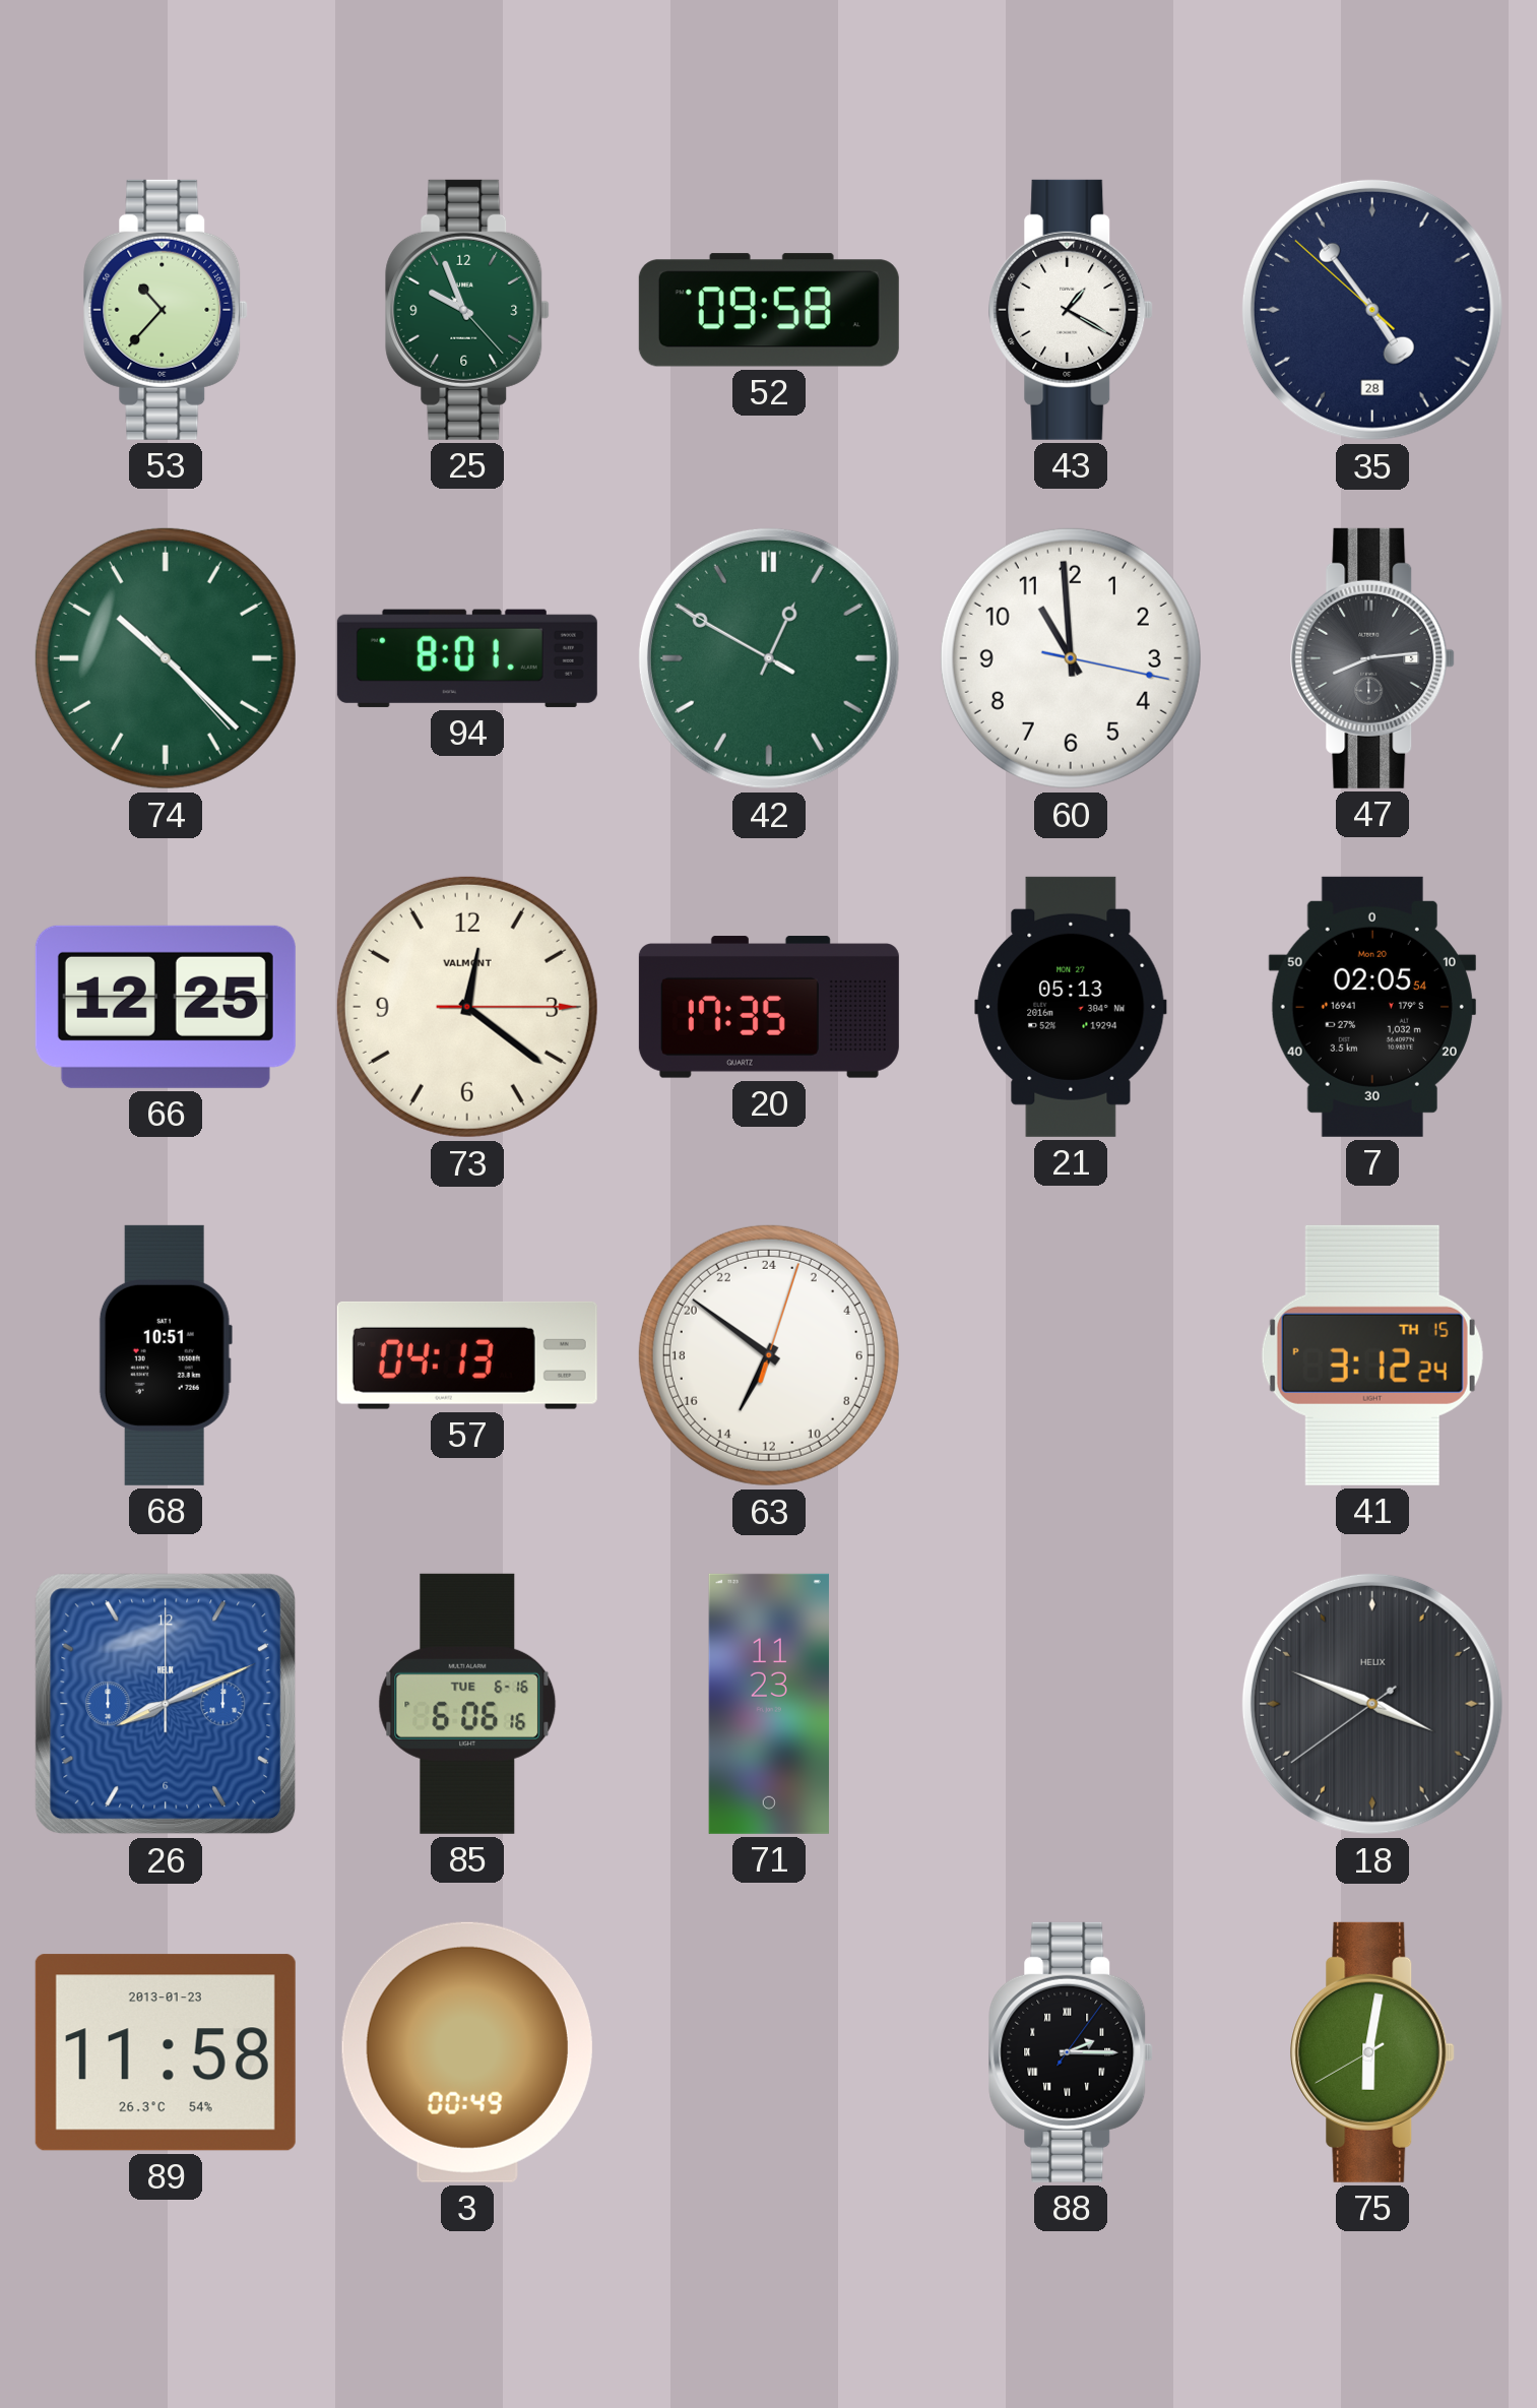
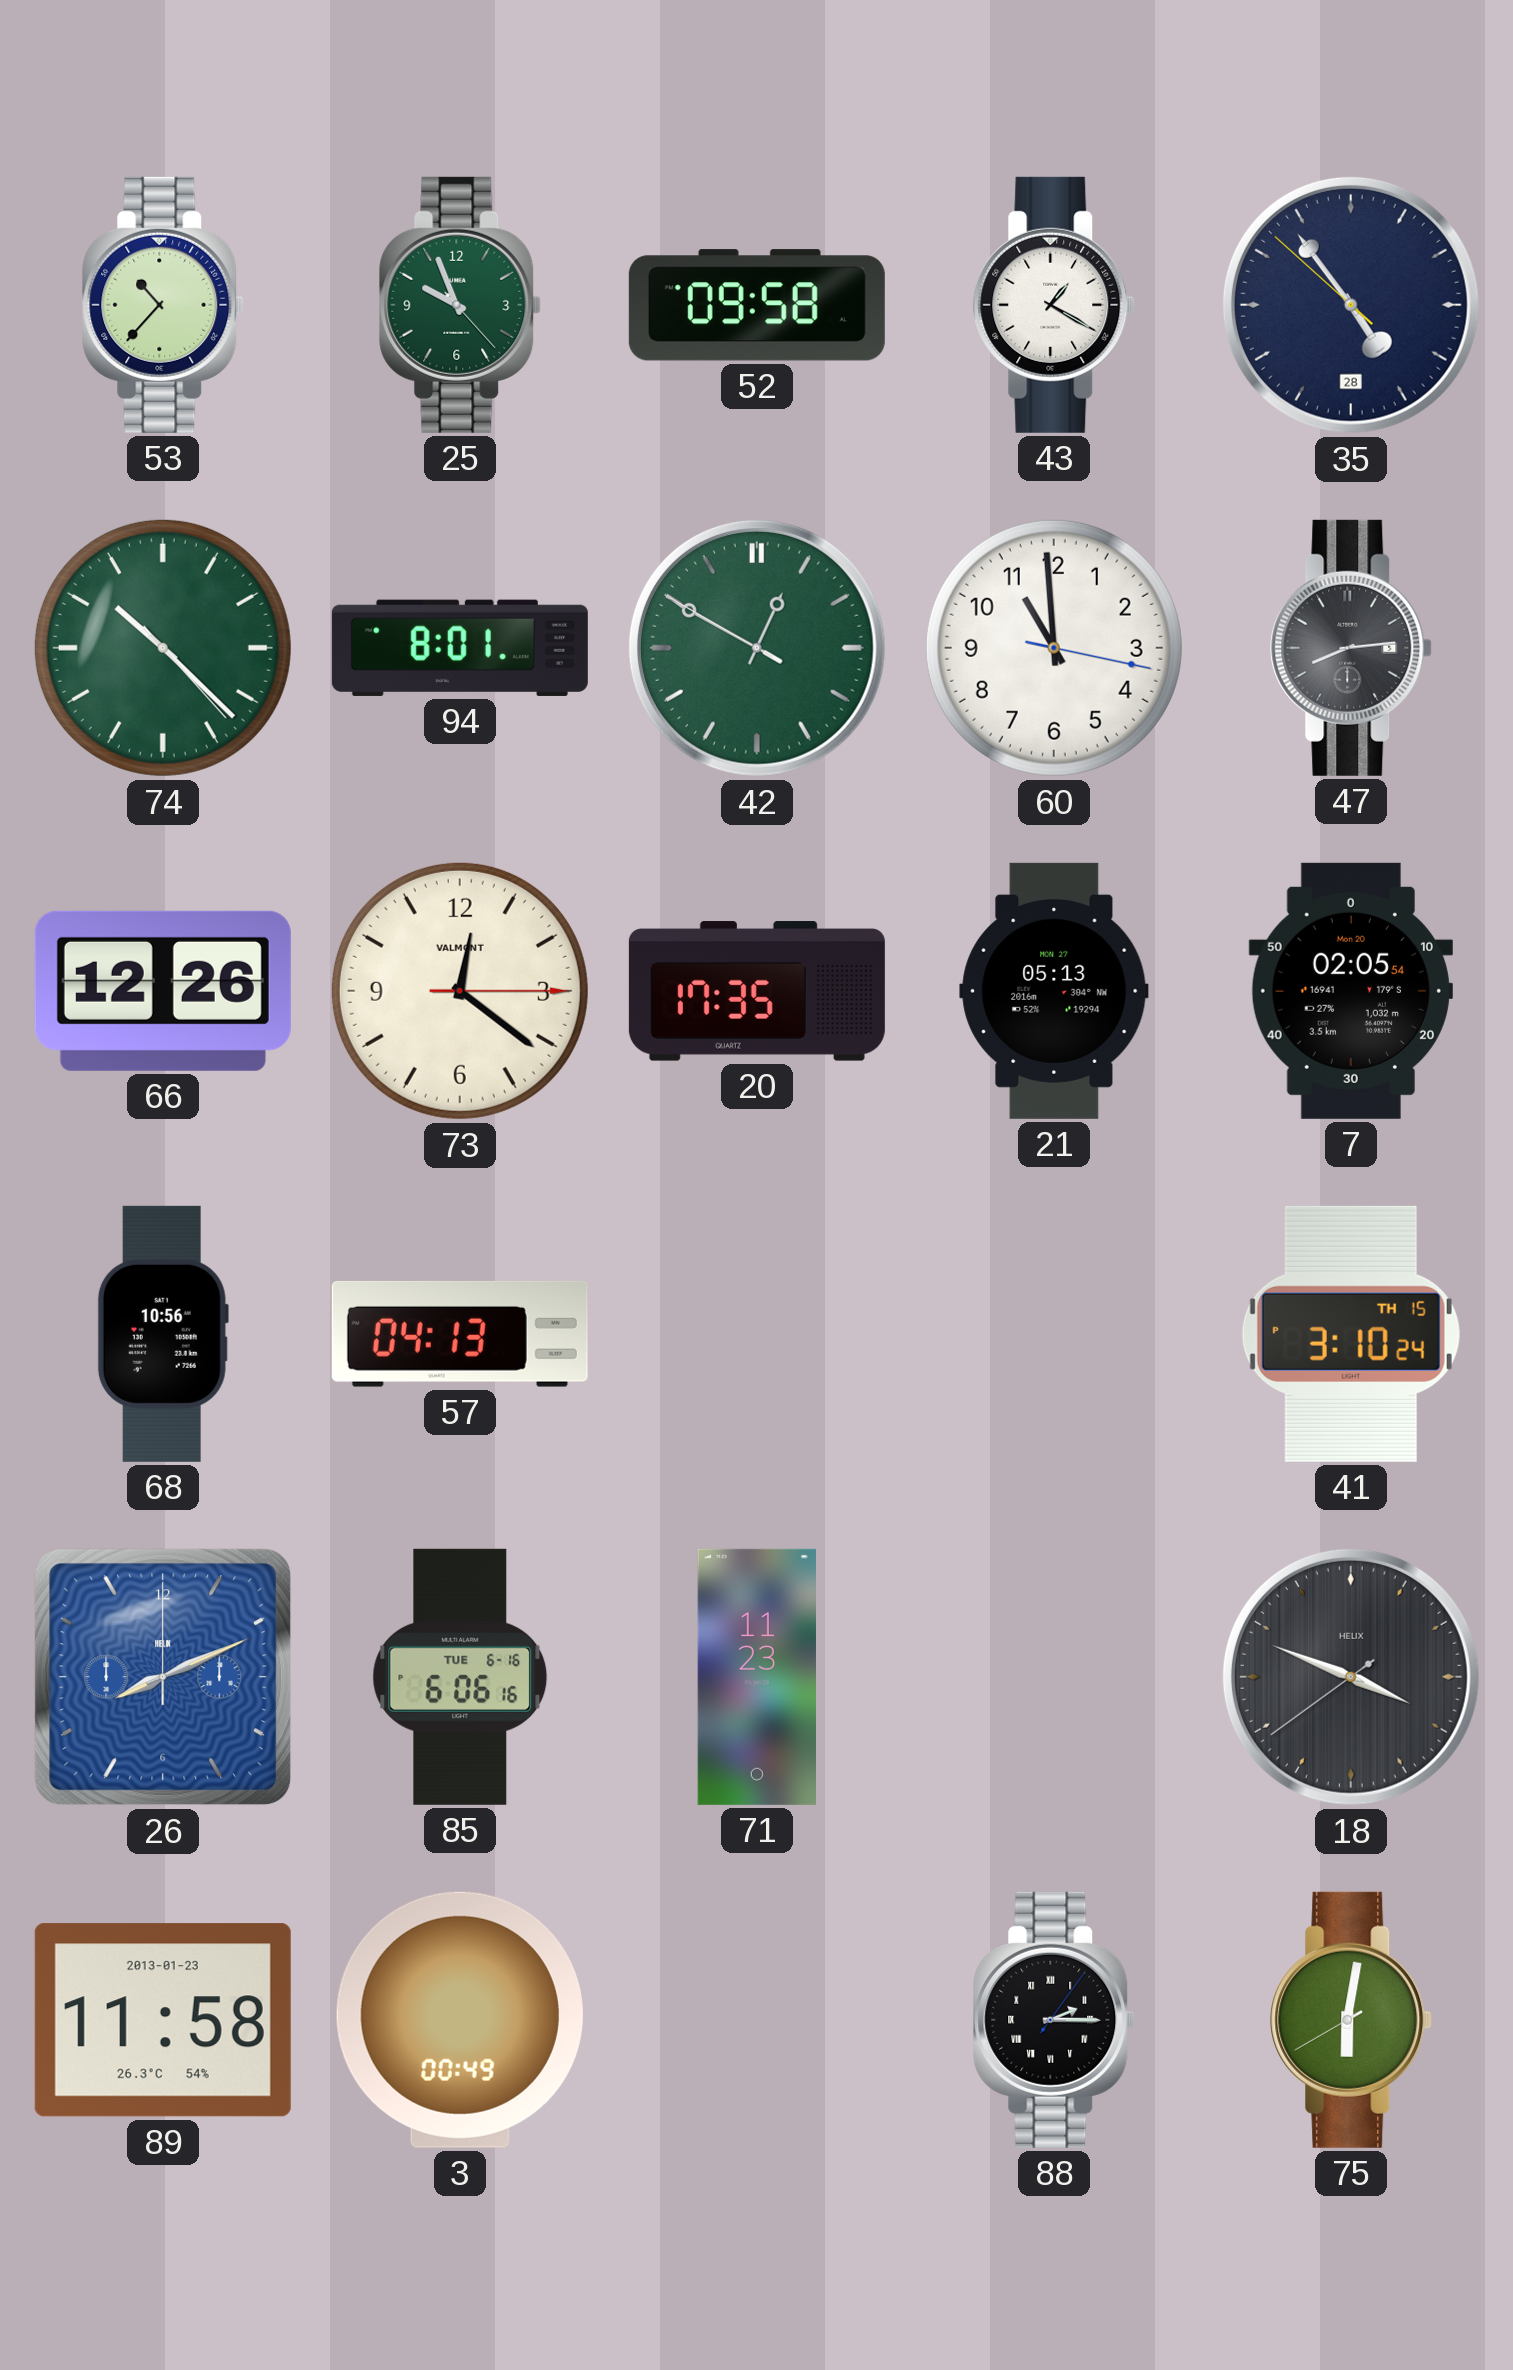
66: 12:25 -> 12:26 (163, 991)
68: 10:51 -> 10:56 (163, 1334)
63: 13:51 -> none (769, 1355)
41: 3:12 -> 3:10 (1351, 1334)
